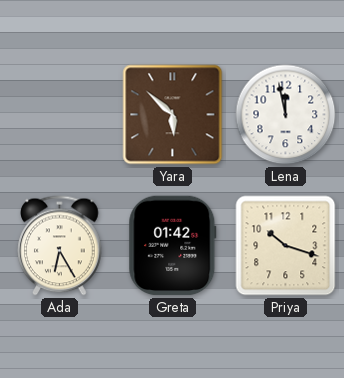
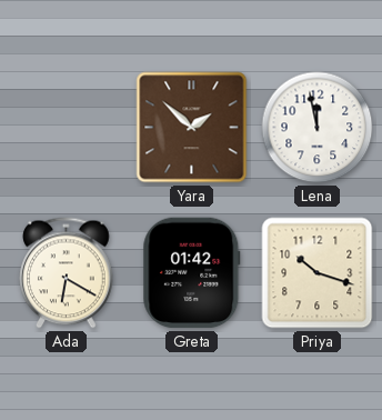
Yara: 5:52 -> 1:52 (192, 128)
Ada: 6:25 -> 6:20 (67, 273)
